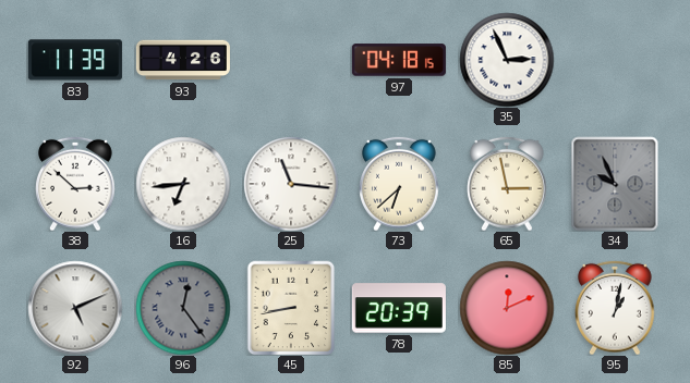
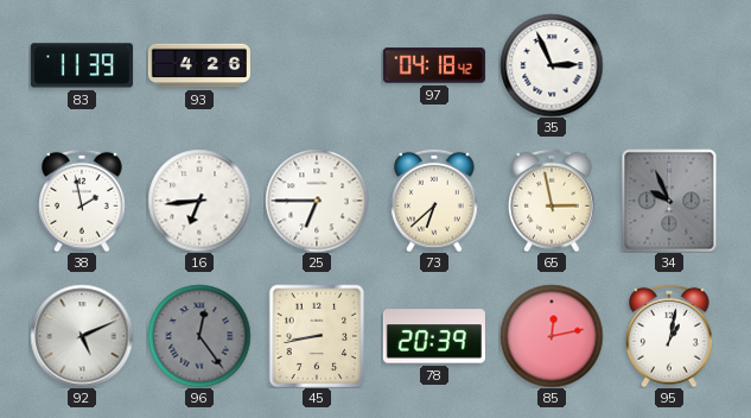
97: 04:18:15 -> 04:18:42 (434, 65)
38: 2:52 -> 1:58 (83, 201)
25: 11:16 -> 6:45 (317, 201)
85: 12:11 -> 12:13 (552, 336)
